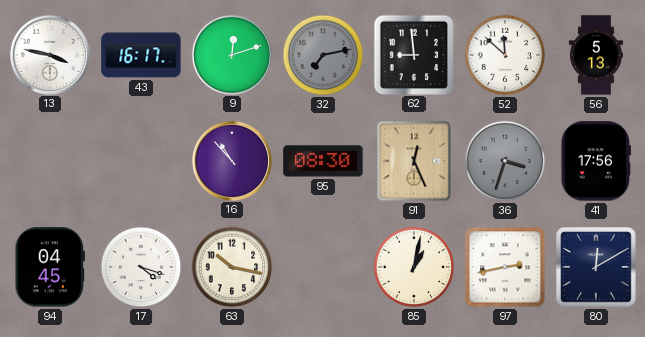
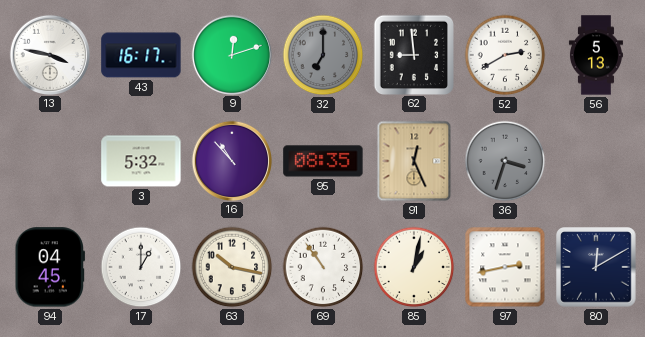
32: 7:13 -> 7:00 (323, 55)
52: 11:52 -> 2:40 (505, 55)
3: none -> 5:32 (141, 161)
95: 08:30 -> 08:35 (323, 161)
41: 17:56 -> none (596, 161)
17: 4:18 -> 1:00 (141, 267)
69: none -> 10:54 (323, 267)
